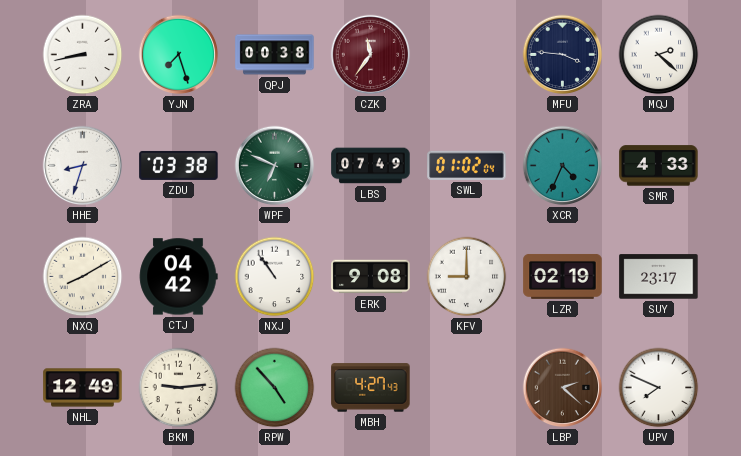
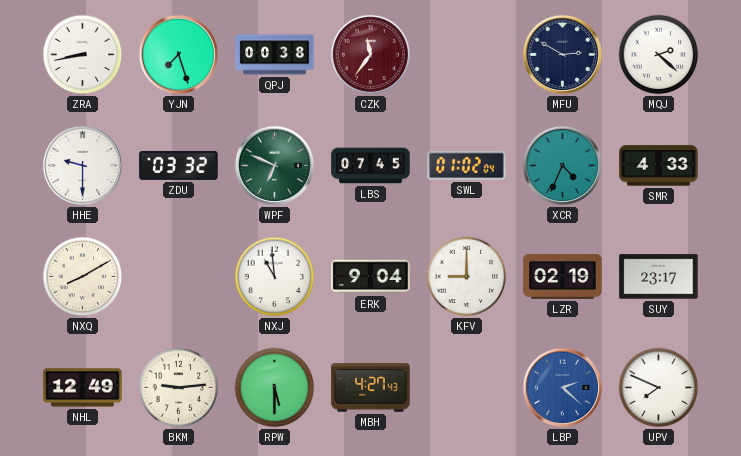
MFU: 3:46 -> 2:50 (563, 55)
HHE: 8:33 -> 9:30 (83, 166)
ZDU: 03:38 -> 03:32 (179, 165)
LBS: 07:49 -> 07:45 (371, 166)
CTJ: 04:42 -> none (178, 277)
NXJ: 10:54 -> 10:59 (275, 277)
ERK: 9:08 -> 9:04 (371, 277)
RPW: 4:53 -> 5:30 (275, 388)
LBP dial: brown -> blue (563, 388)
